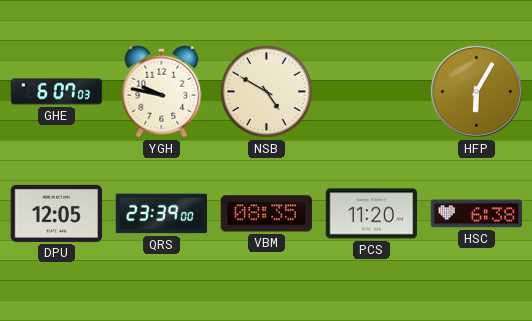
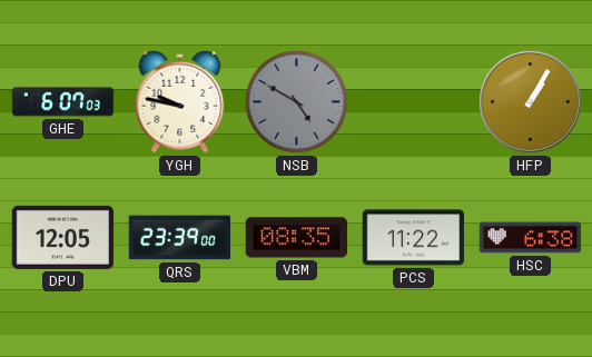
NSB dial: cream -> grey (296, 101)
HFP: 6:05 -> 1:05 (530, 101)
PCS: 11:20 -> 11:22 (414, 238)
